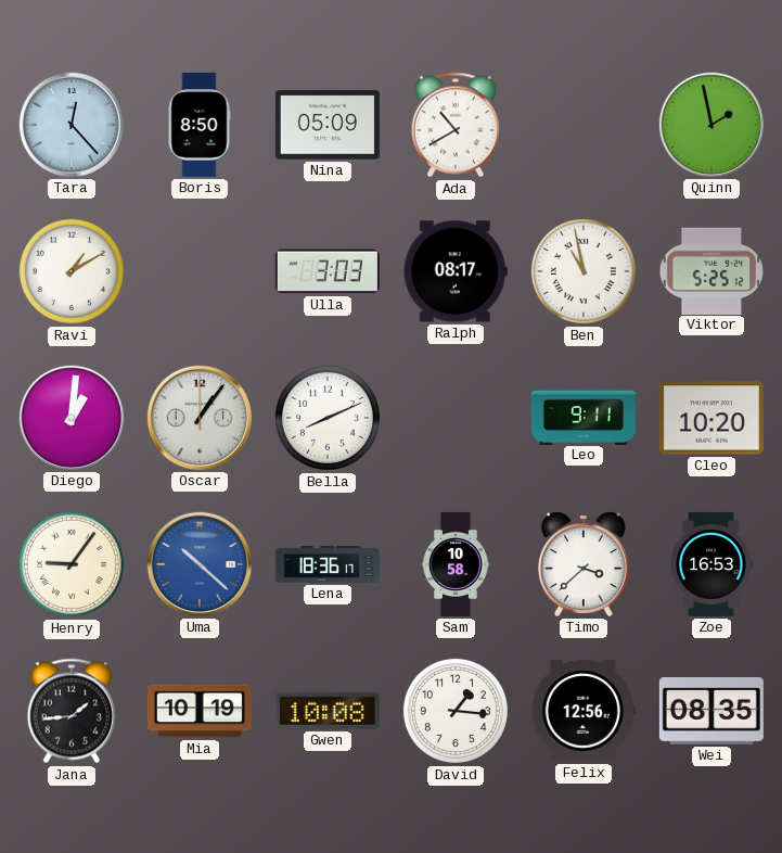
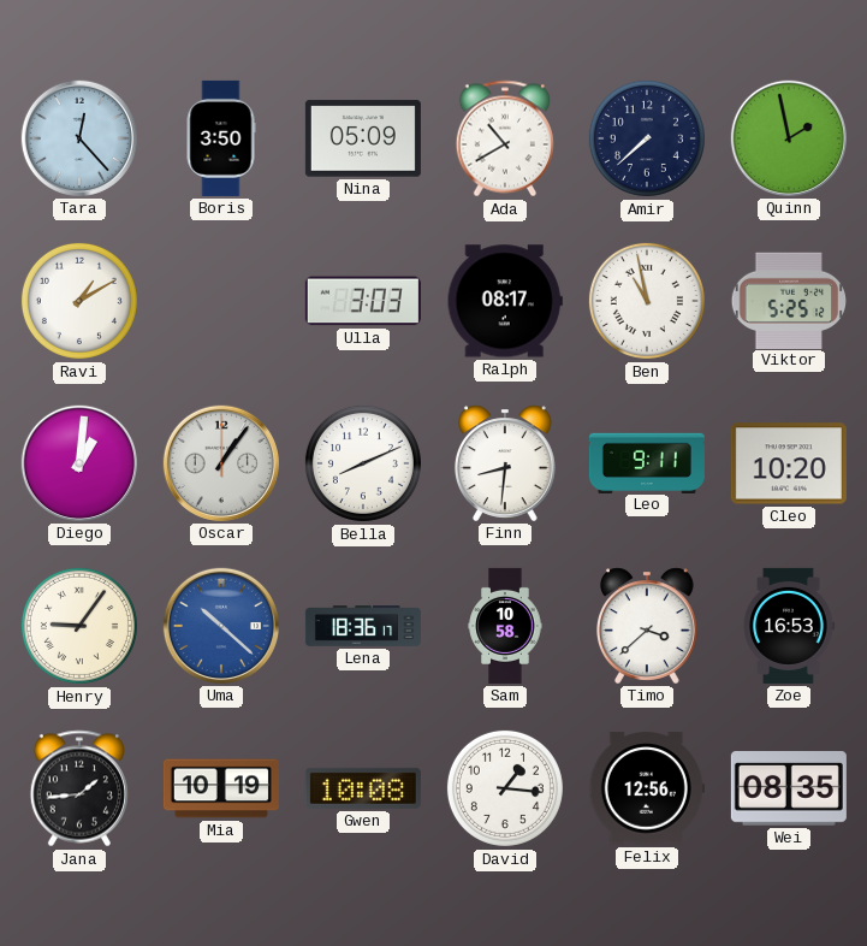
Boris: 8:50 -> 3:50 (221, 138)
Amir: none -> 7:38 (647, 138)
Finn: none -> 8:31 (505, 463)
